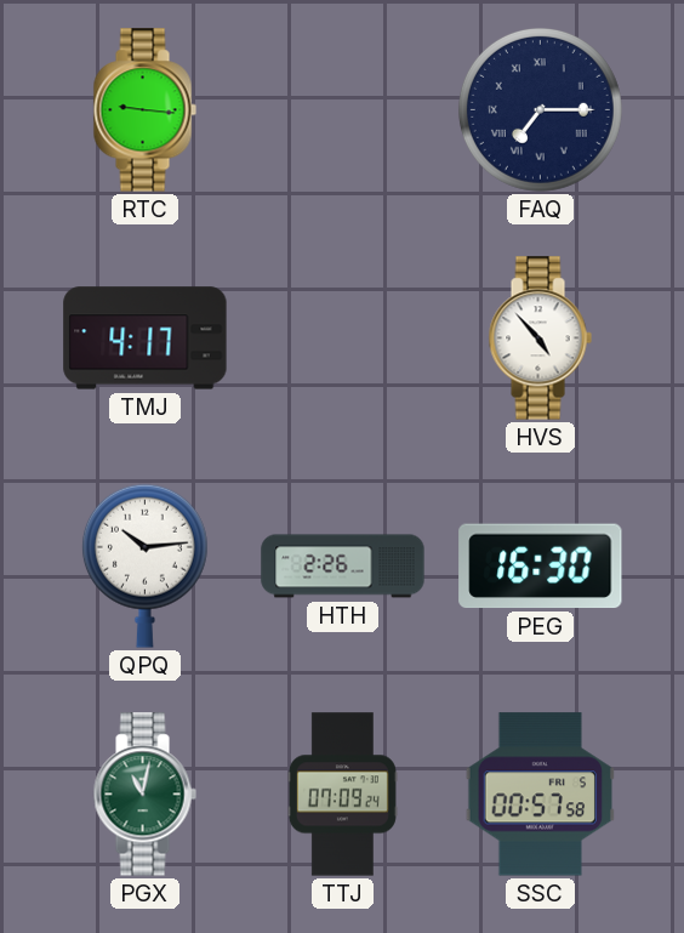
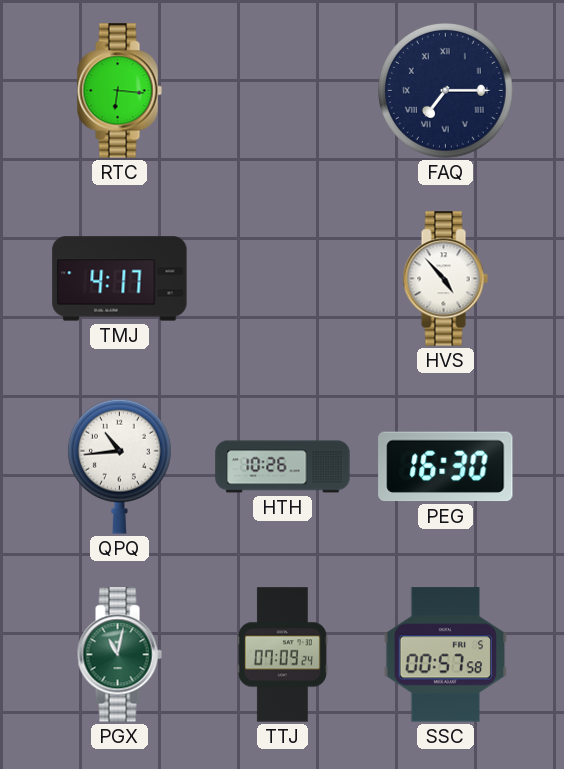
RTC: 9:16 -> 6:16 (119, 91)
QPQ: 10:14 -> 10:44 (119, 466)
HTH: 2:26 -> 10:26 (283, 467)
